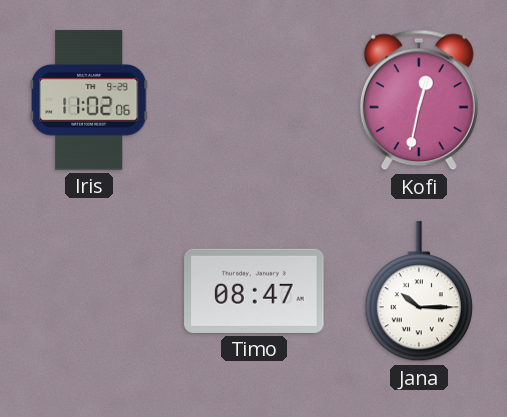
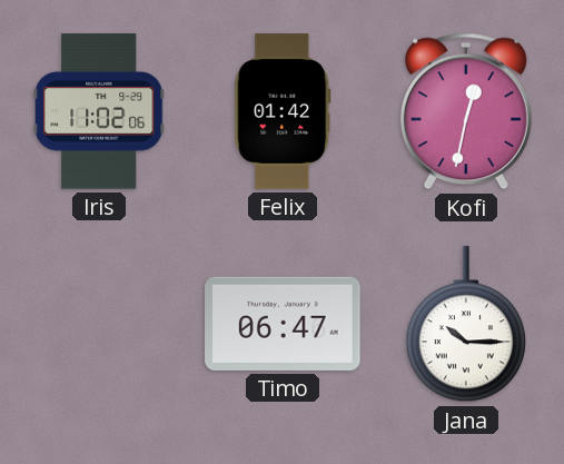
Felix: none -> 01:42 (283, 111)
Timo: 08:47 -> 06:47 (283, 324)
